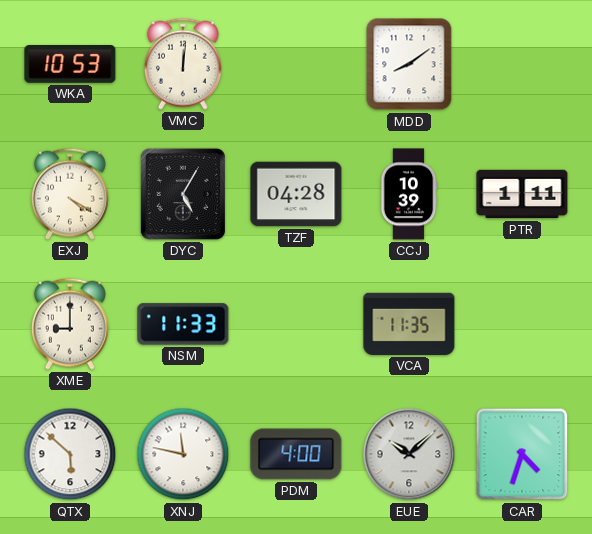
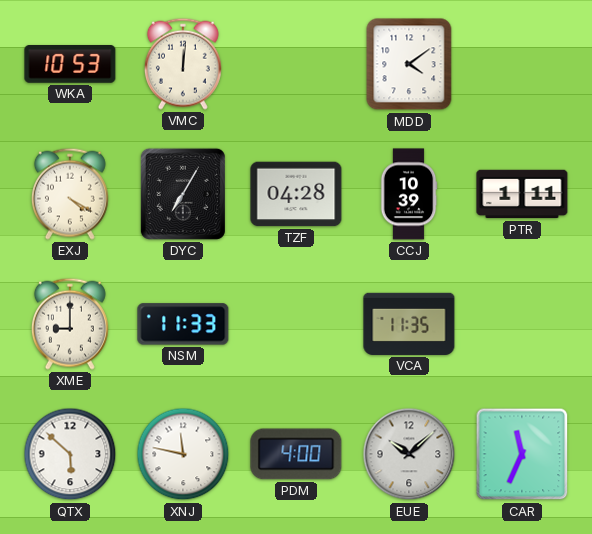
MDD: 8:09 -> 4:09 (409, 64)
DYC: 5:05 -> 7:05 (183, 194)
CAR: 4:33 -> 11:34 (522, 454)
